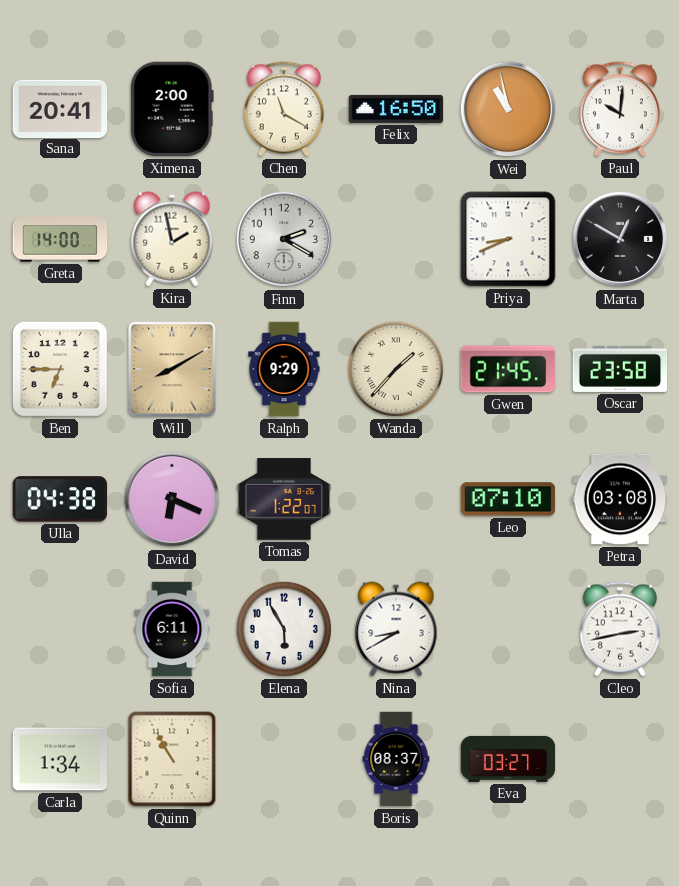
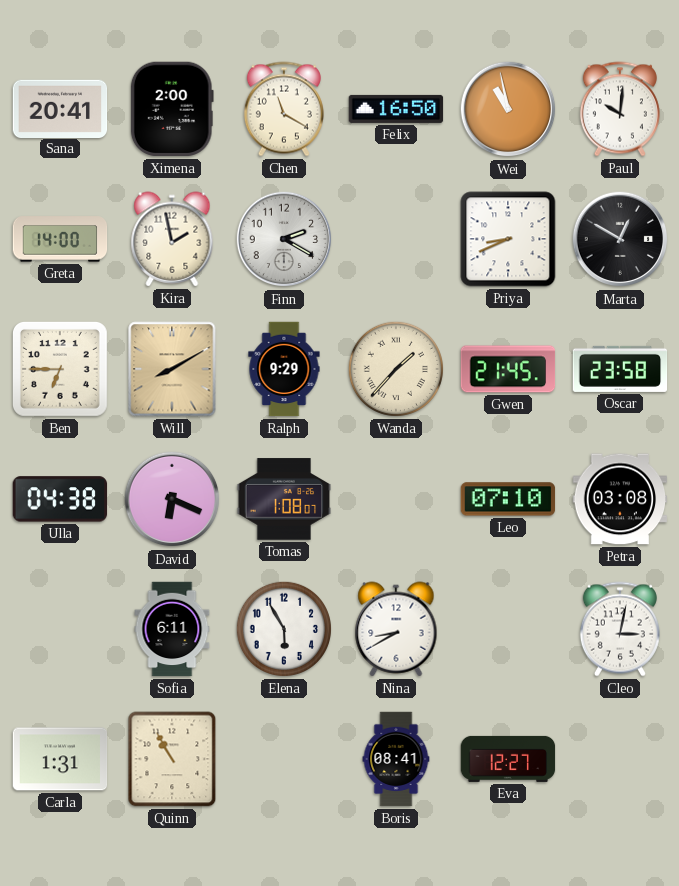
Tomas: 1:22 -> 1:08 (284, 499)
Cleo: 2:43 -> 3:02 (620, 629)
Carla: 1:34 -> 1:31 (60, 759)
Boris: 08:37 -> 08:41 (396, 759)
Eva: 03:27 -> 12:27 (508, 759)
